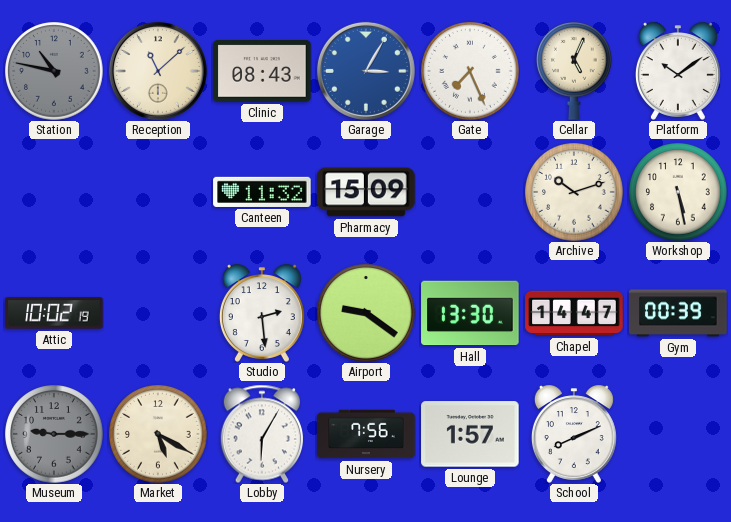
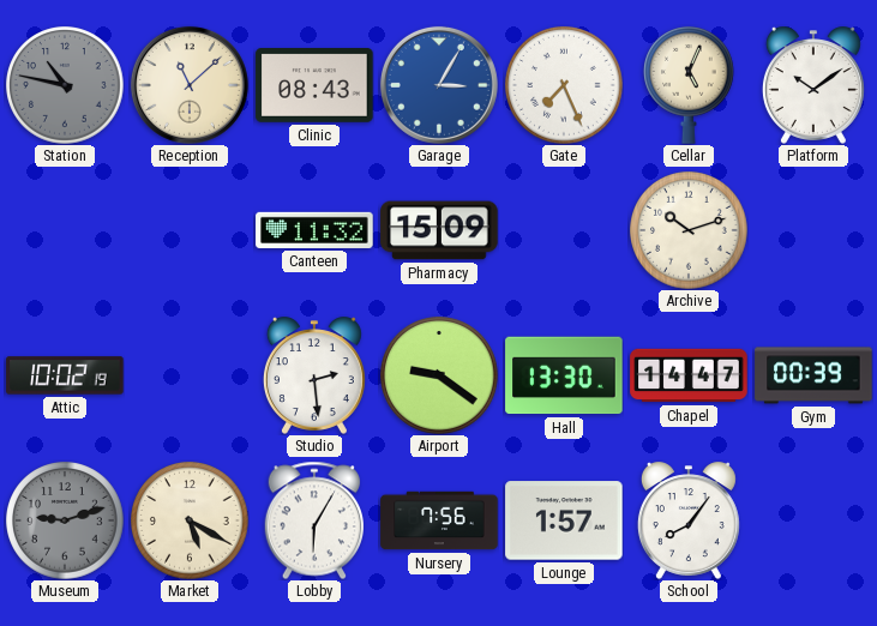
Workshop: 5:28 -> none (678, 192)
Museum: 9:15 -> 9:12 (65, 520)
School: 8:11 -> 8:06 (689, 520)
